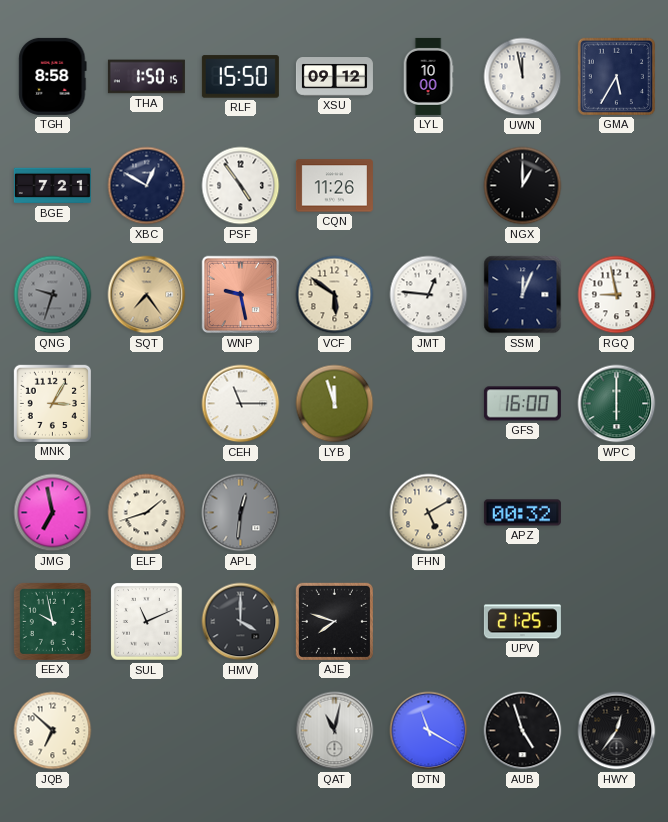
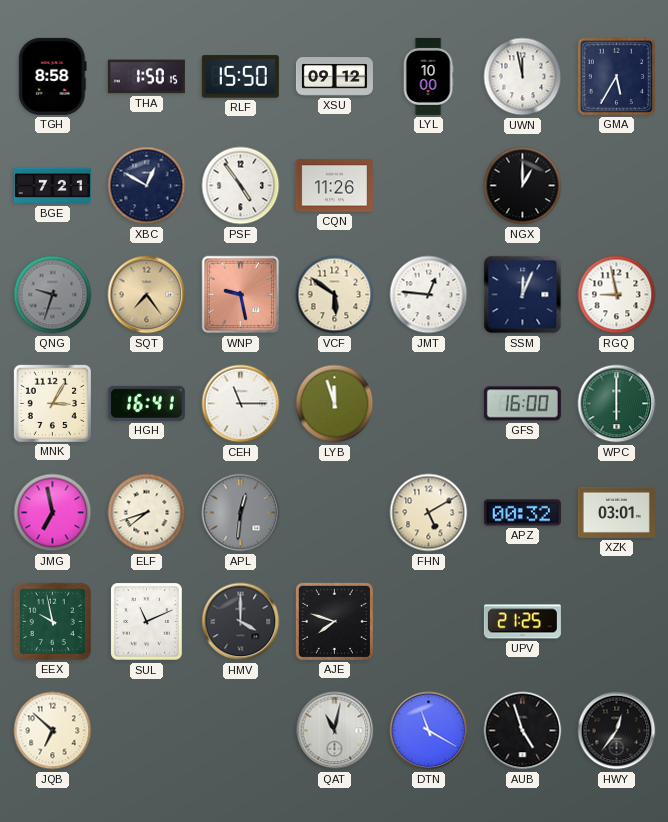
HGH: none -> 16:41 (146, 403)
ELF: 1:42 -> 7:42 (147, 513)
XZK: none -> 03:01 (616, 512)
